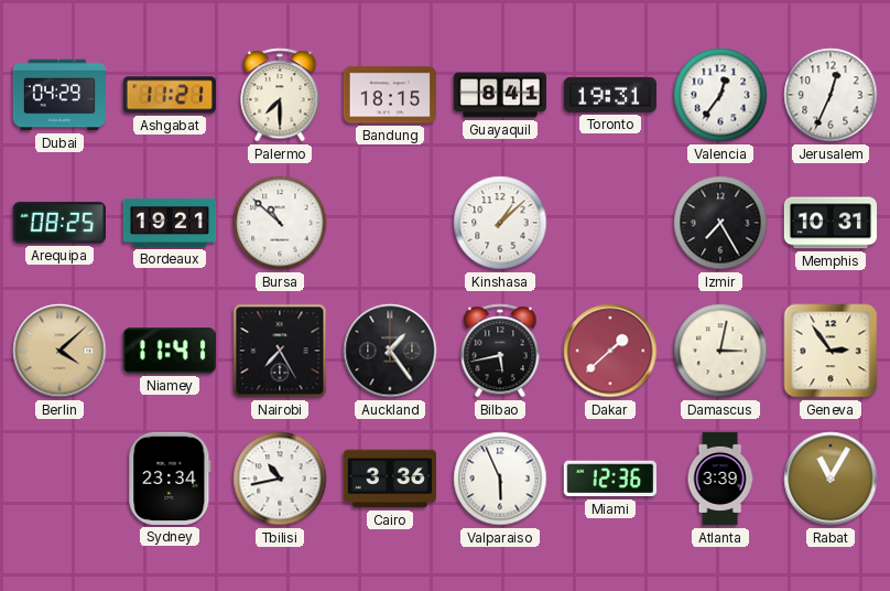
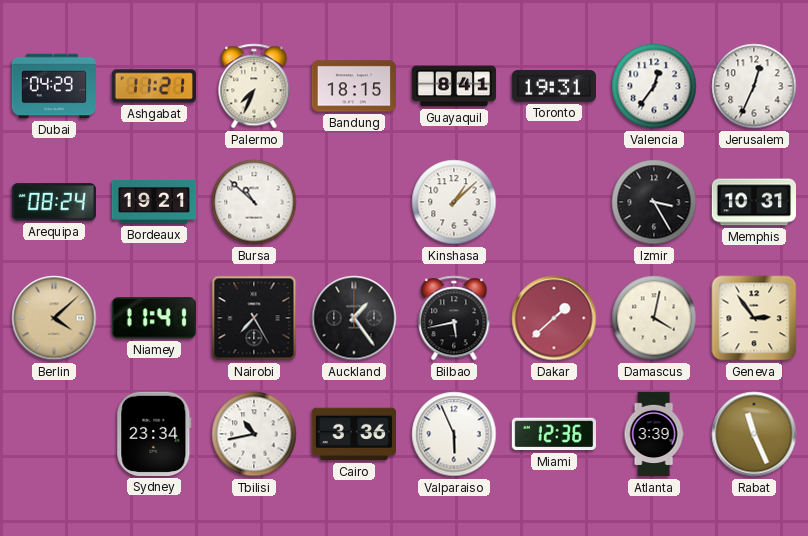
Palermo: 7:30 -> 7:34 (254, 86)
Arequipa: 08:25 -> 08:24 (54, 202)
Izmir: 7:25 -> 3:25 (654, 202)
Damascus: 3:02 -> 4:02 (654, 318)
Rabat: 11:05 -> 11:26 (754, 434)
